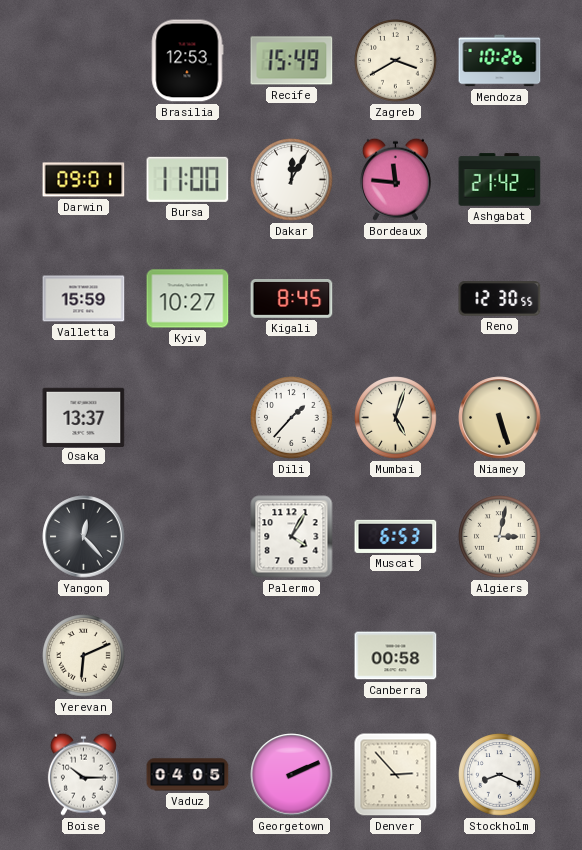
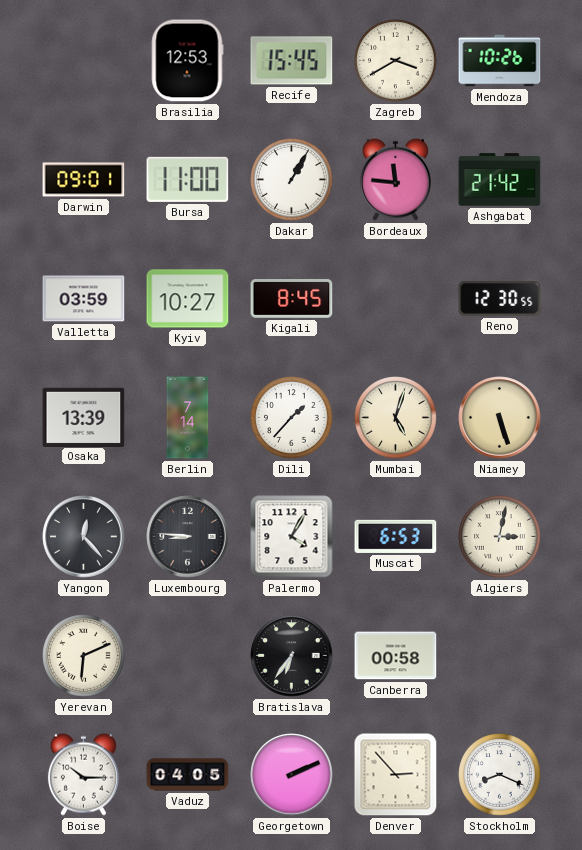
Recife: 15:49 -> 15:45 (292, 61)
Dakar: 12:05 -> 1:05 (292, 180)
Valletta: 15:59 -> 03:59 (84, 299)
Osaka: 13:37 -> 13:39 (84, 417)
Berlin: none -> 7:14 (188, 418)
Luxembourg: none -> 8:46 (188, 537)
Bratislava: none -> 6:36 (292, 656)
